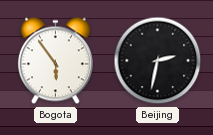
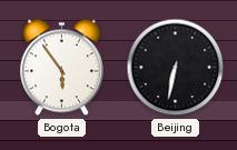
Beijing: 2:32 -> 6:32 (176, 68)
